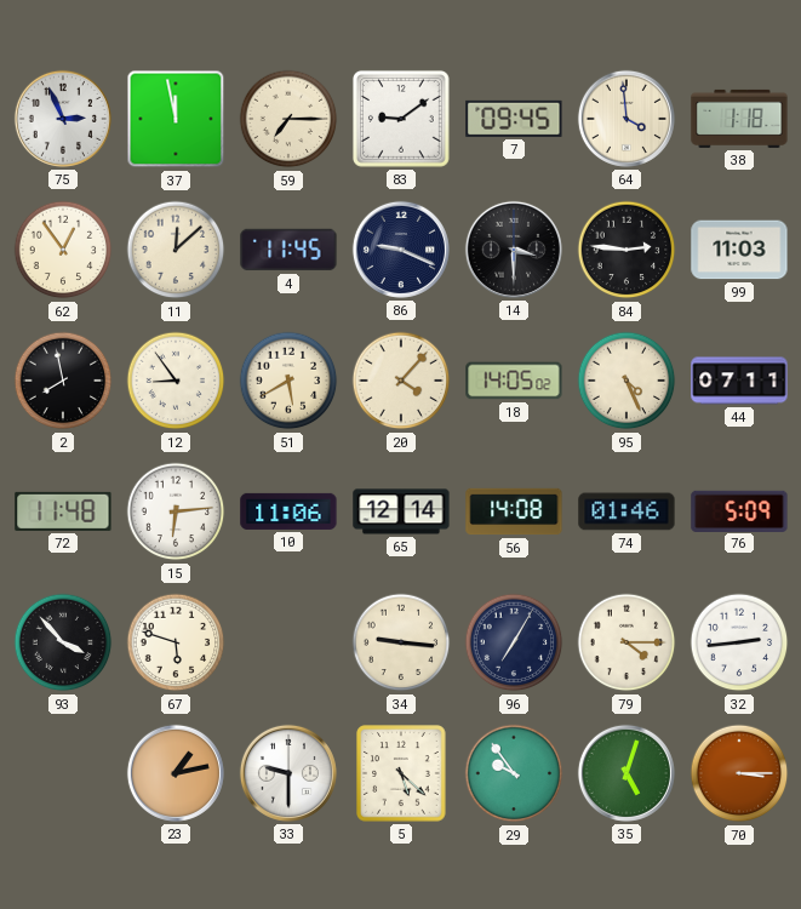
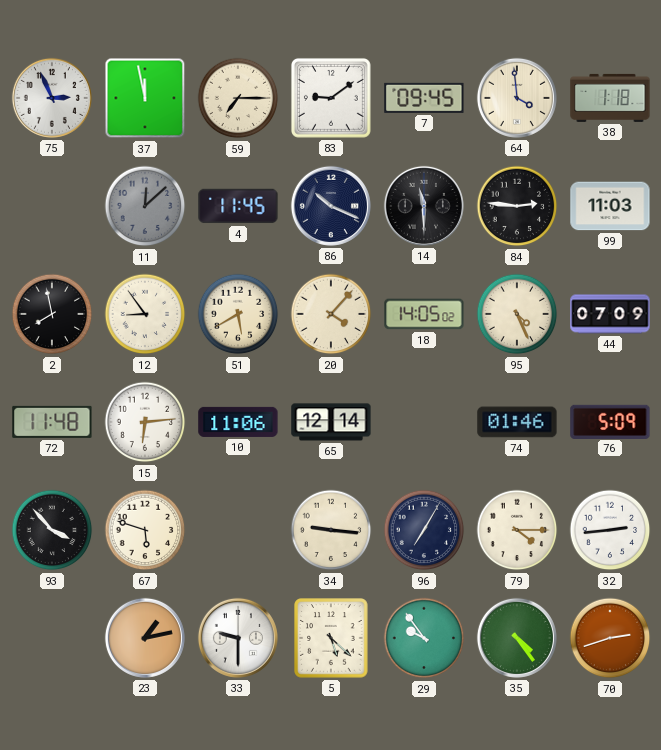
62: 12:54 -> none (63, 250)
11 dial: cream -> grey (145, 206)
86: 9:19 -> 10:19 (331, 206)
14: 3:30 -> 11:30 (424, 206)
44: 07:11 -> 07:09 (610, 314)
56: 14:08 -> none (514, 511)
35: 5:03 -> 4:24 (517, 638)
70: 3:15 -> 2:42 (610, 638)
